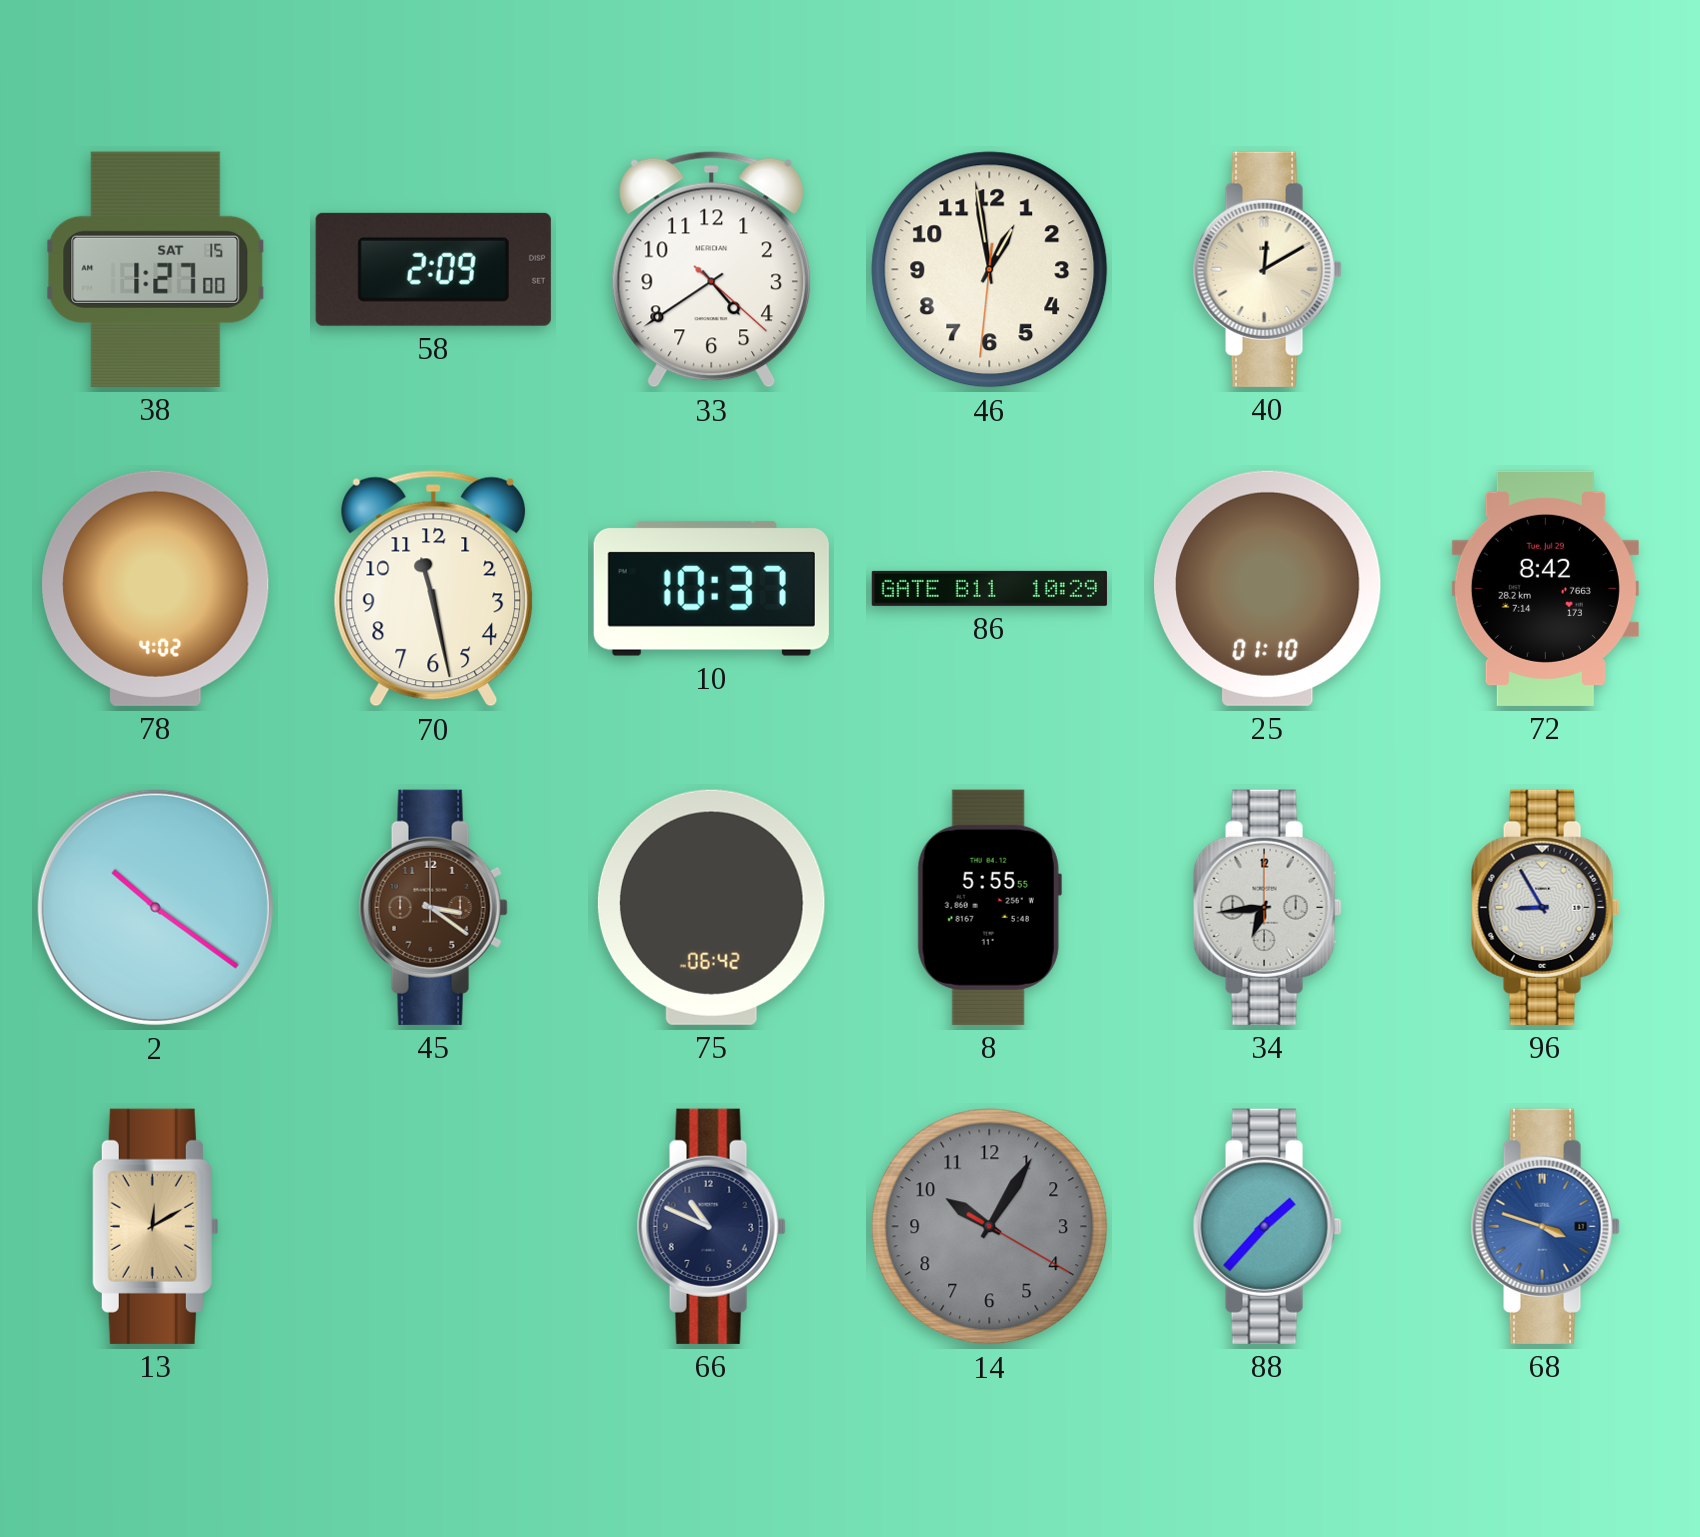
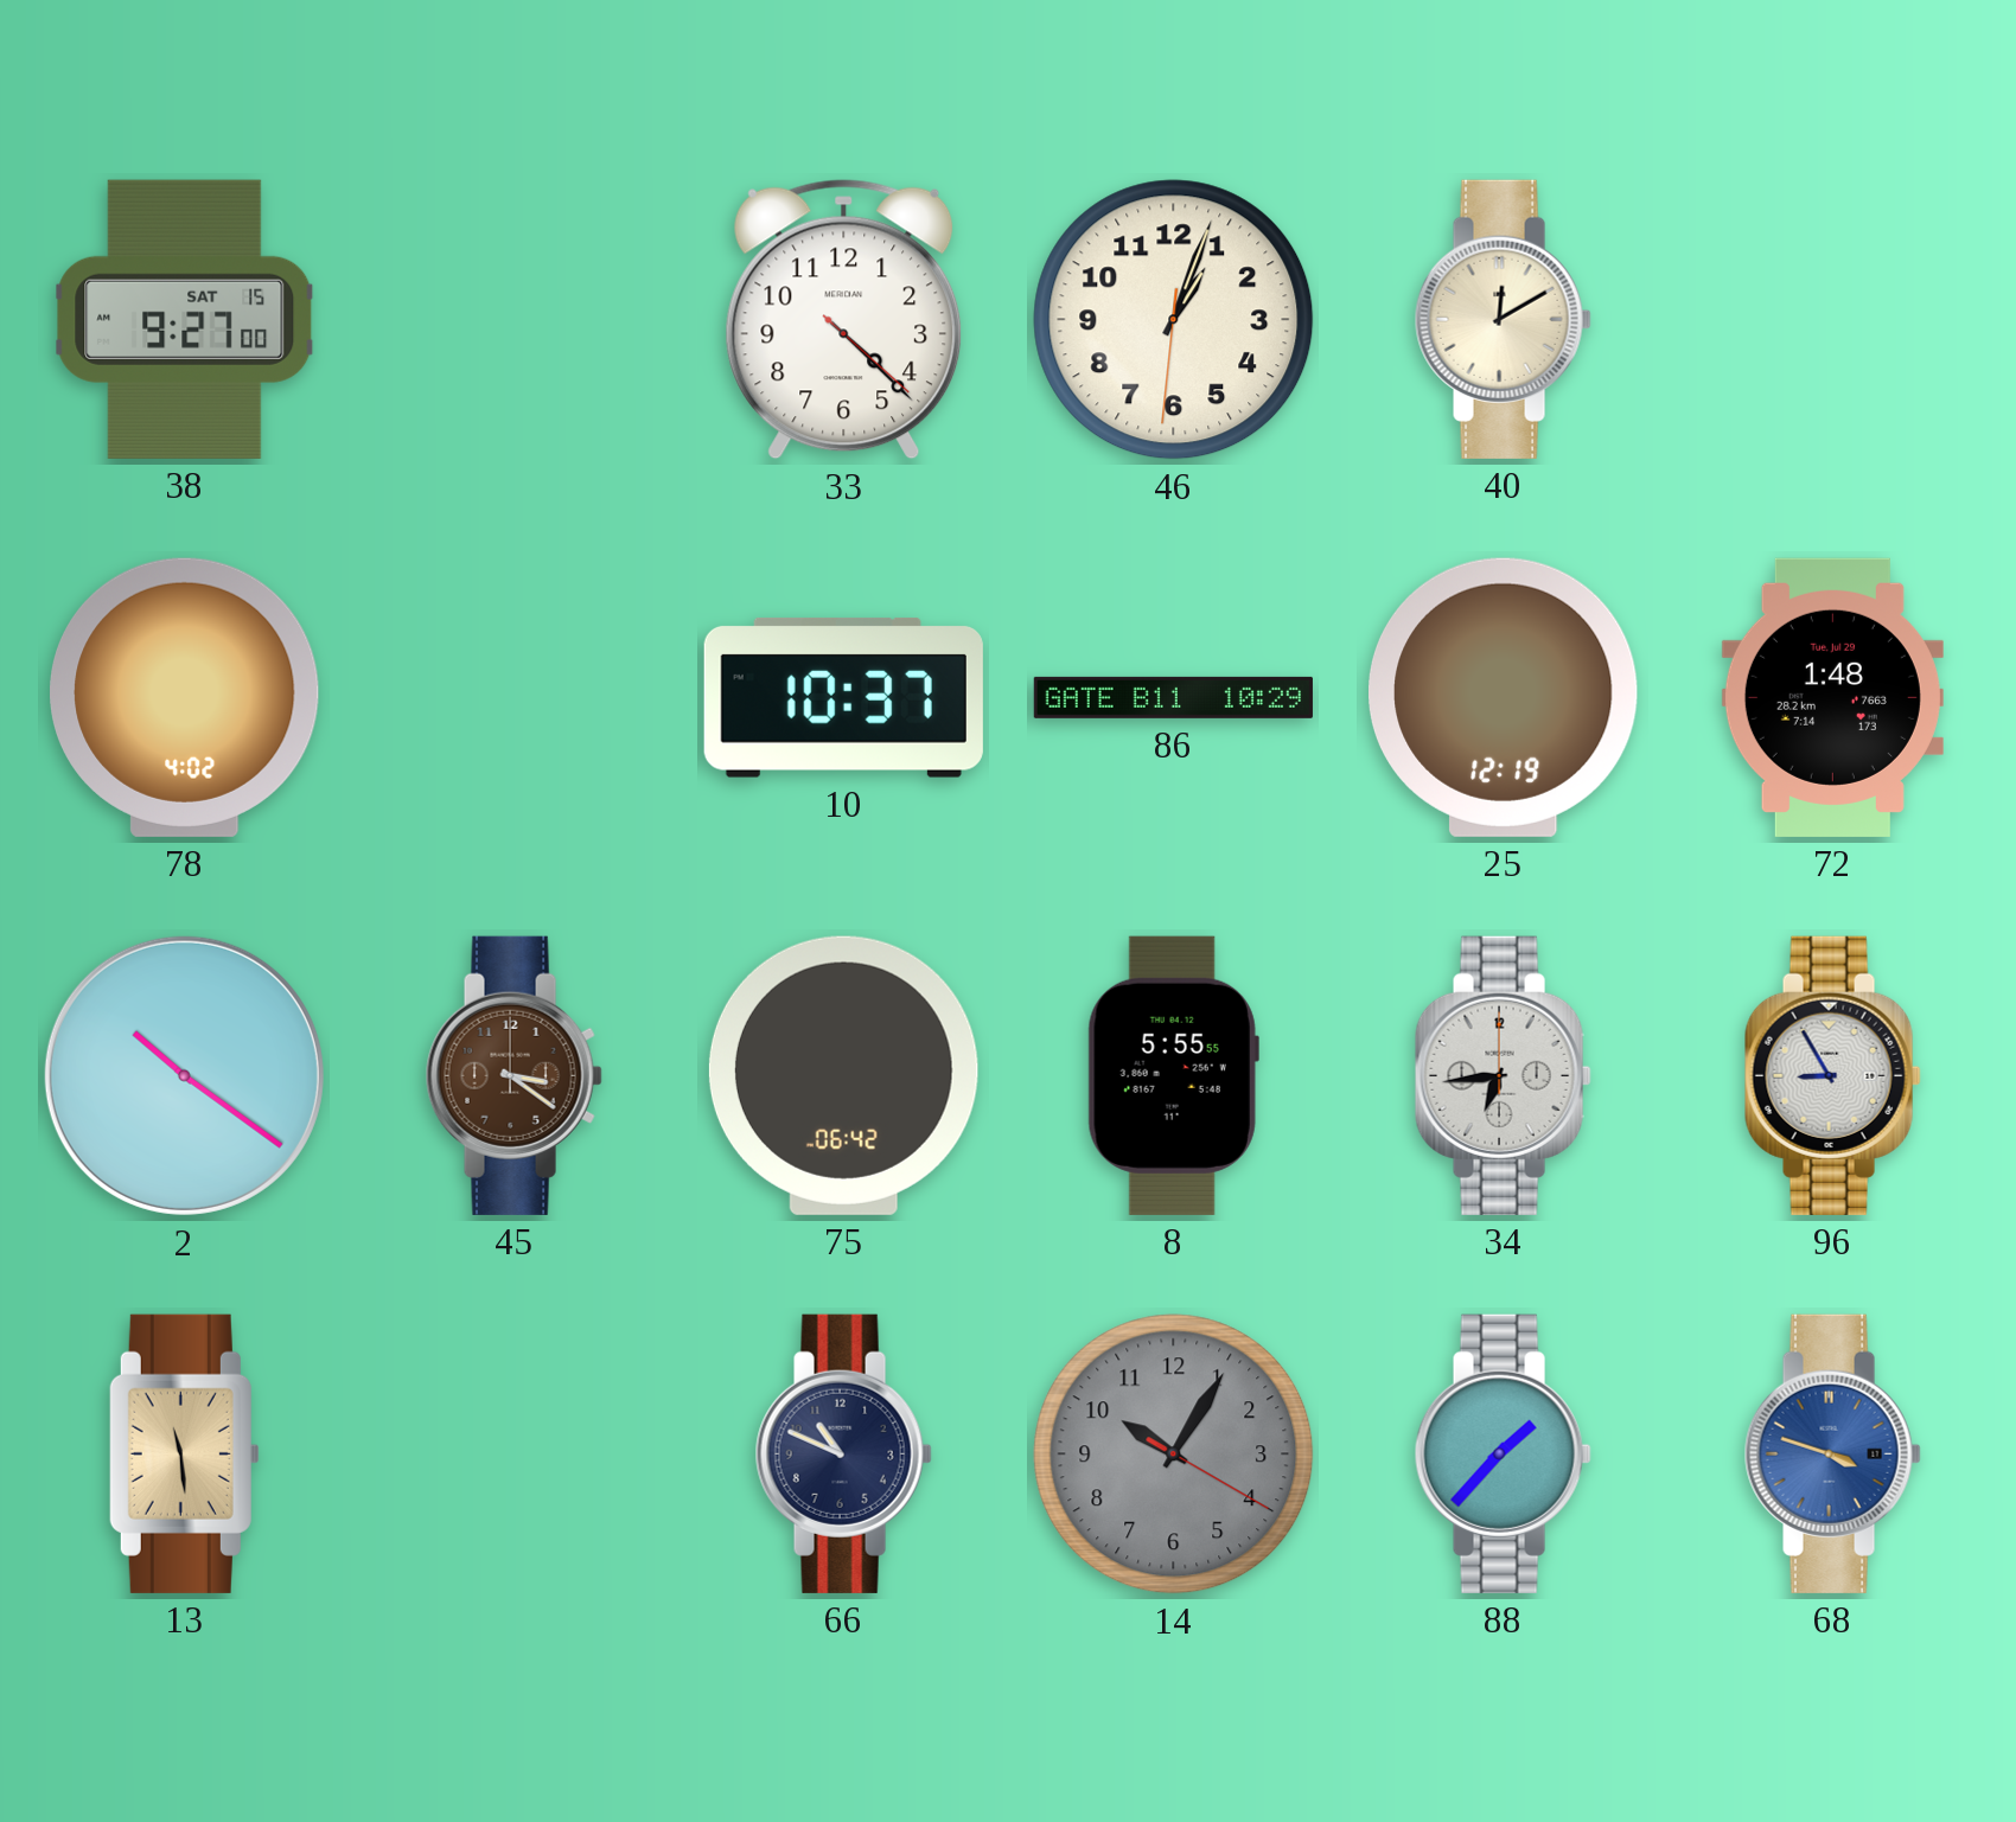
38: 1:27 -> 9:27 (185, 319)
58: 2:09 -> none (433, 269)
33: 4:39 -> 4:22 (844, 320)
46: 12:58 -> 1:03 (1174, 320)
70: 11:28 -> none (434, 589)
25: 01:10 -> 12:19 (1504, 697)
72: 8:42 -> 1:48 (1832, 697)
13: 12:10 -> 11:29 (184, 1453)
